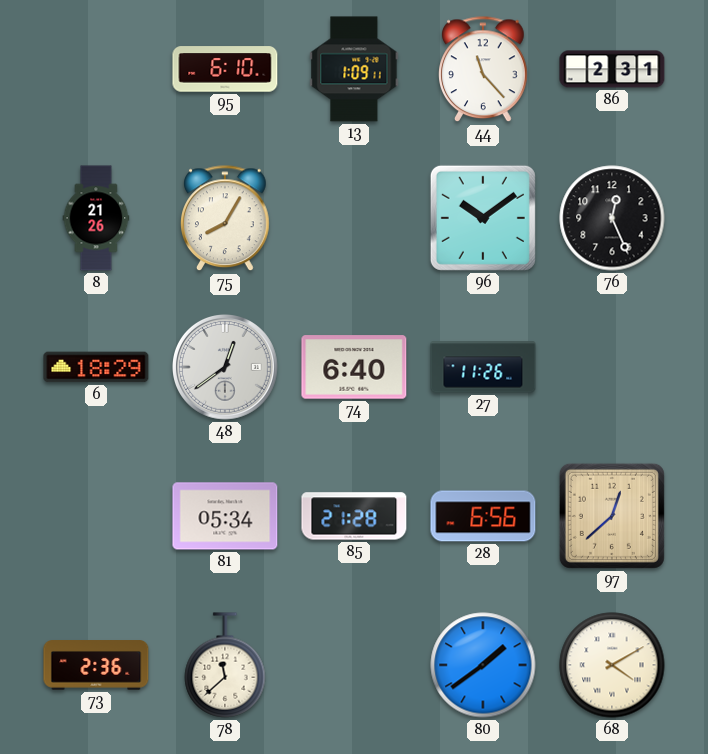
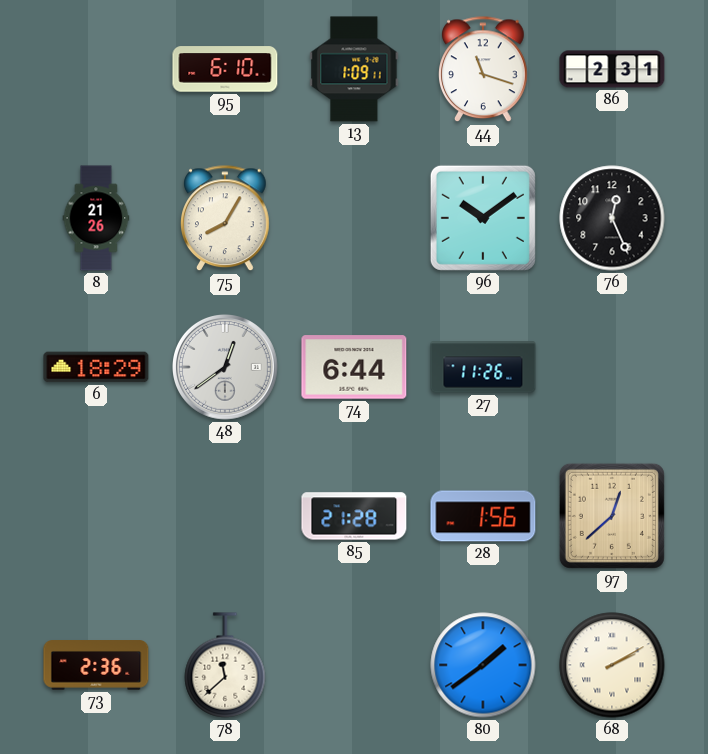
44: 11:23 -> 11:18 (484, 70)
74: 6:40 -> 6:44 (354, 367)
81: 05:34 -> none (225, 516)
28: 6:56 -> 1:56 (483, 516)
68: 4:10 -> 2:10 (612, 665)
